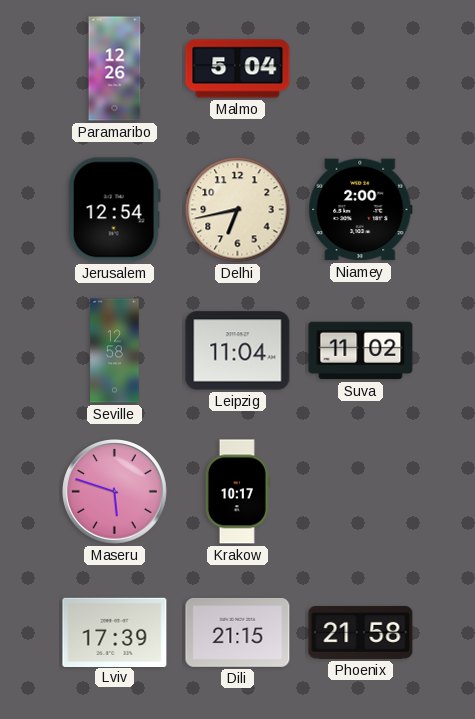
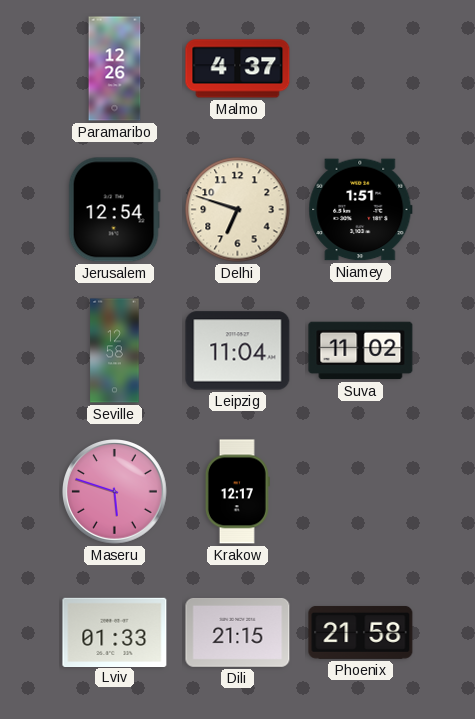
Malmo: 5:04 -> 4:37 (238, 69)
Delhi: 6:43 -> 6:48 (238, 210)
Niamey: 2:00 -> 1:51 (361, 210)
Krakow: 10:17 -> 12:17 (237, 492)
Lviv: 17:39 -> 01:33 (115, 632)
